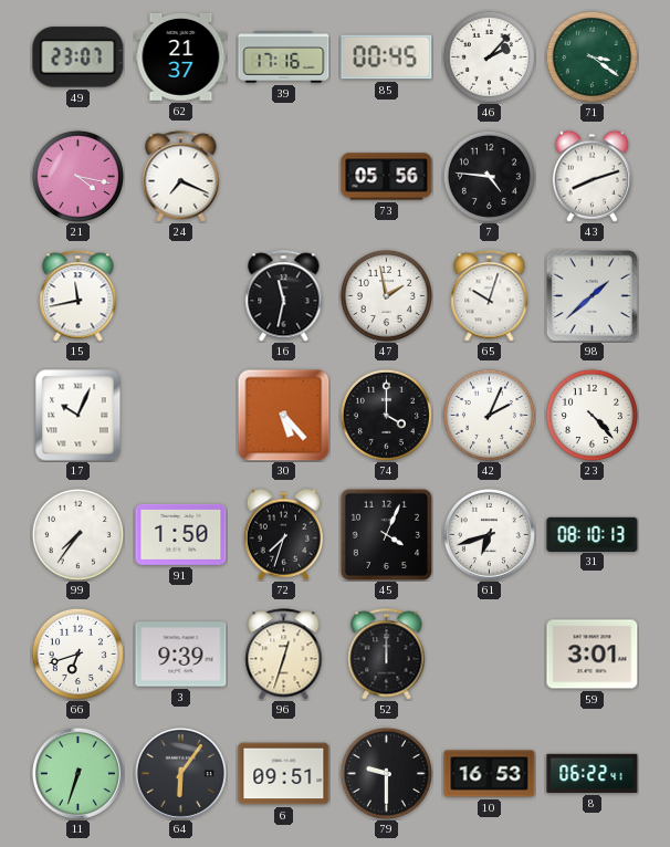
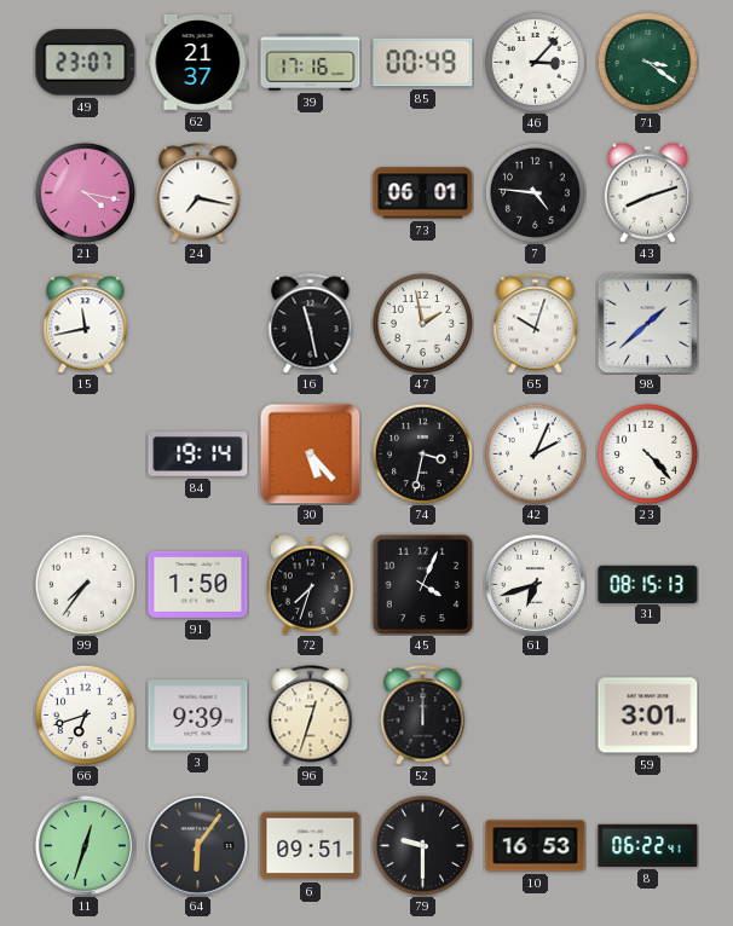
85: 00:45 -> 00:49 (423, 63)
46: 2:07 -> 3:07 (535, 62)
24: 7:19 -> 7:17 (198, 193)
73: 05:56 -> 06:01 (423, 193)
16: 11:32 -> 11:28 (311, 324)
17: 10:04 -> none (78, 416)
84: none -> 19:14 (198, 455)
74: 4:00 -> 3:32 (422, 453)
31: 08:10 -> 08:15 (648, 584)
11: 6:33 -> 12:33 (85, 845)
